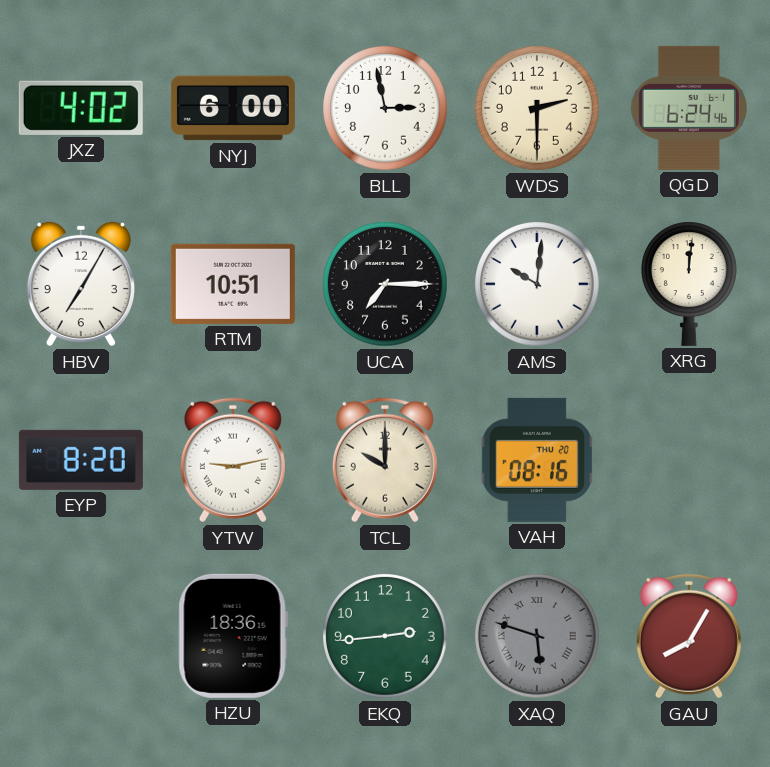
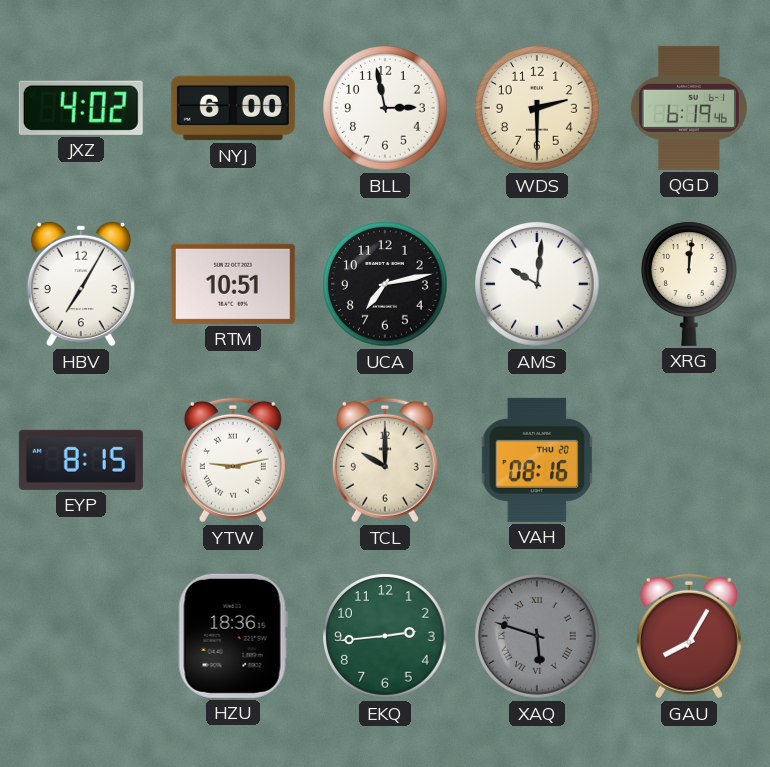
QGD: 6:24 -> 6:19 (689, 108)
UCA: 7:15 -> 7:13 (385, 284)
EYP: 8:20 -> 8:15 (81, 460)
